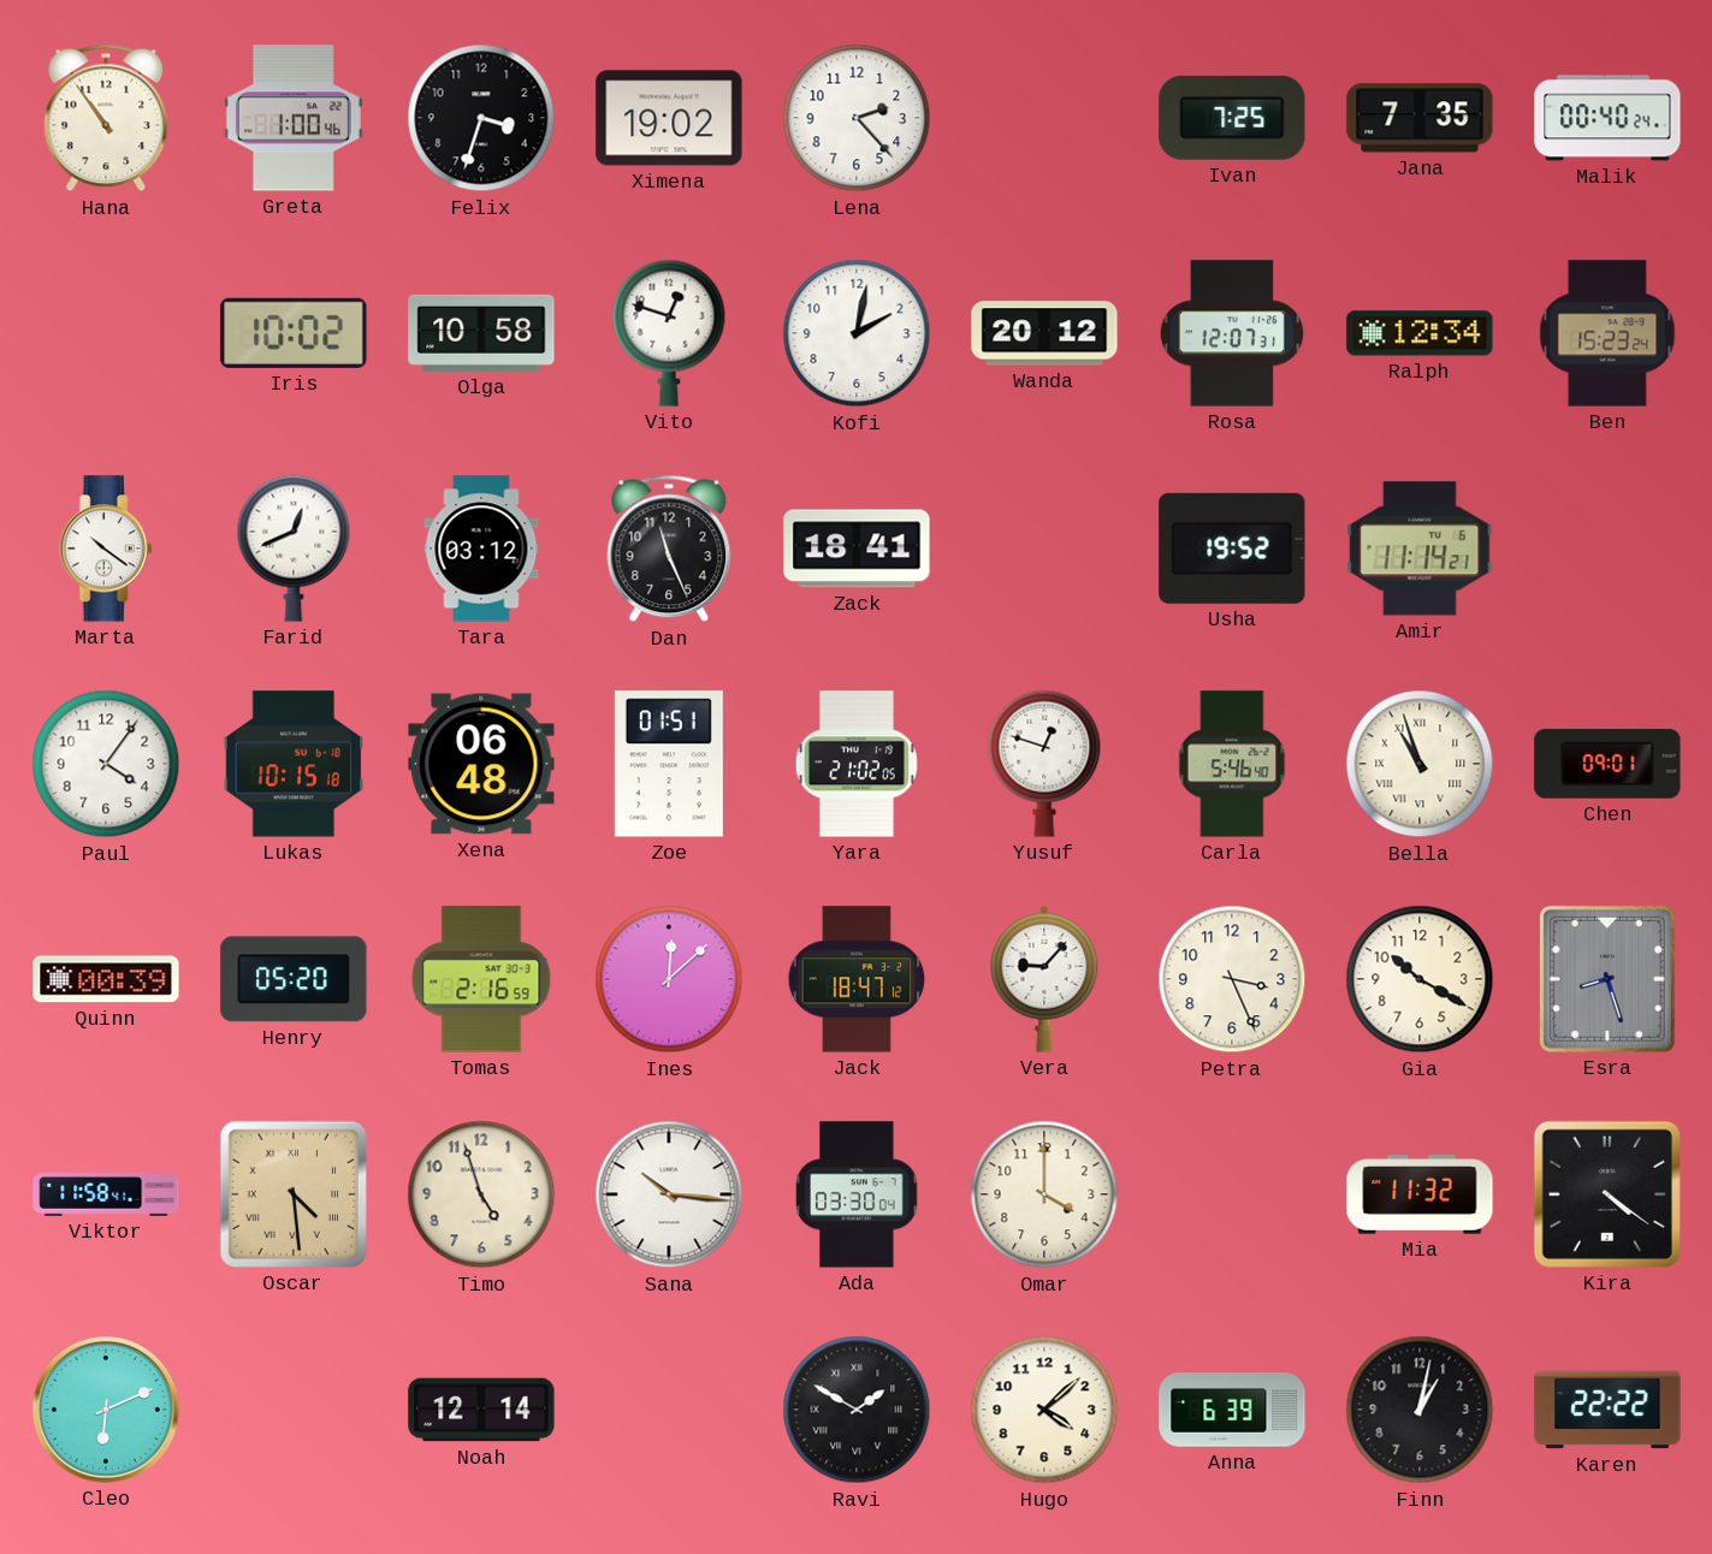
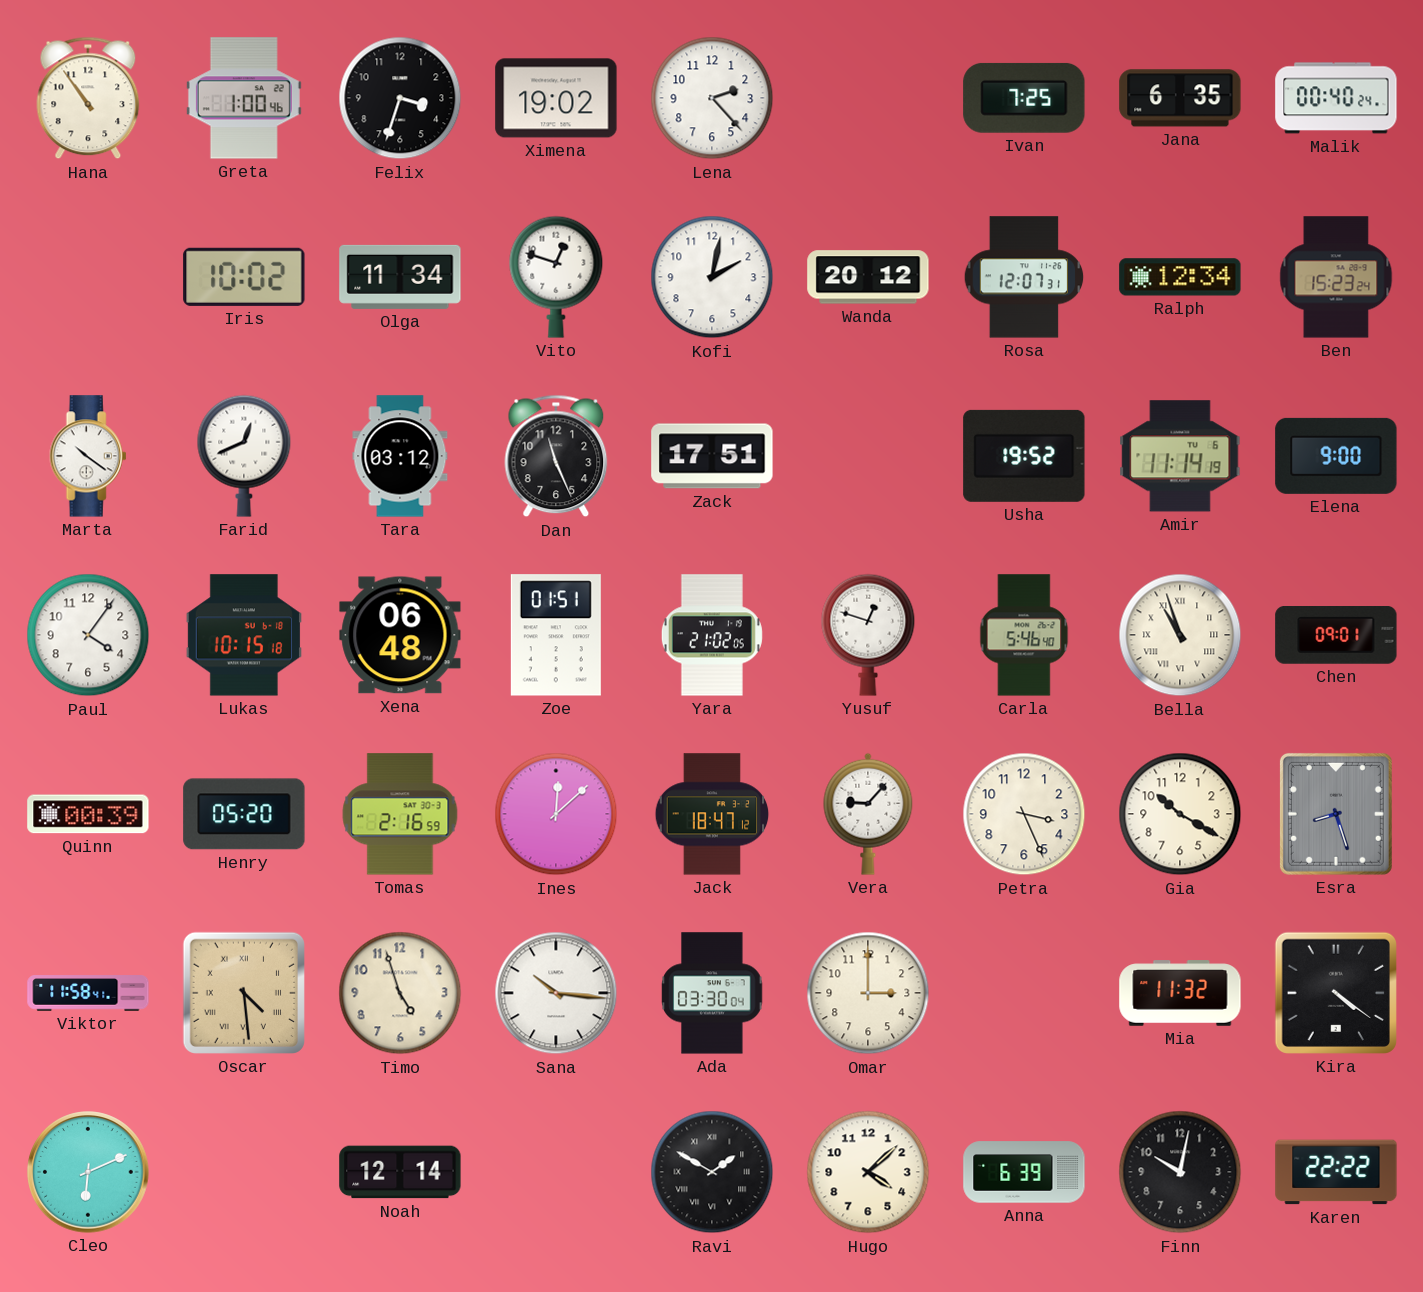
Jana: 7:35 -> 6:35 (1180, 98)
Olga: 10:58 -> 11:34 (400, 277)
Zack: 18:41 -> 17:51 (712, 456)
Amir: 11:14:21 -> 11:14:19 (1180, 456)
Elena: none -> 9:00 (1336, 456)
Omar: 4:00 -> 3:00 (868, 993)
Finn: 1:02 -> 10:02 (1180, 1172)
